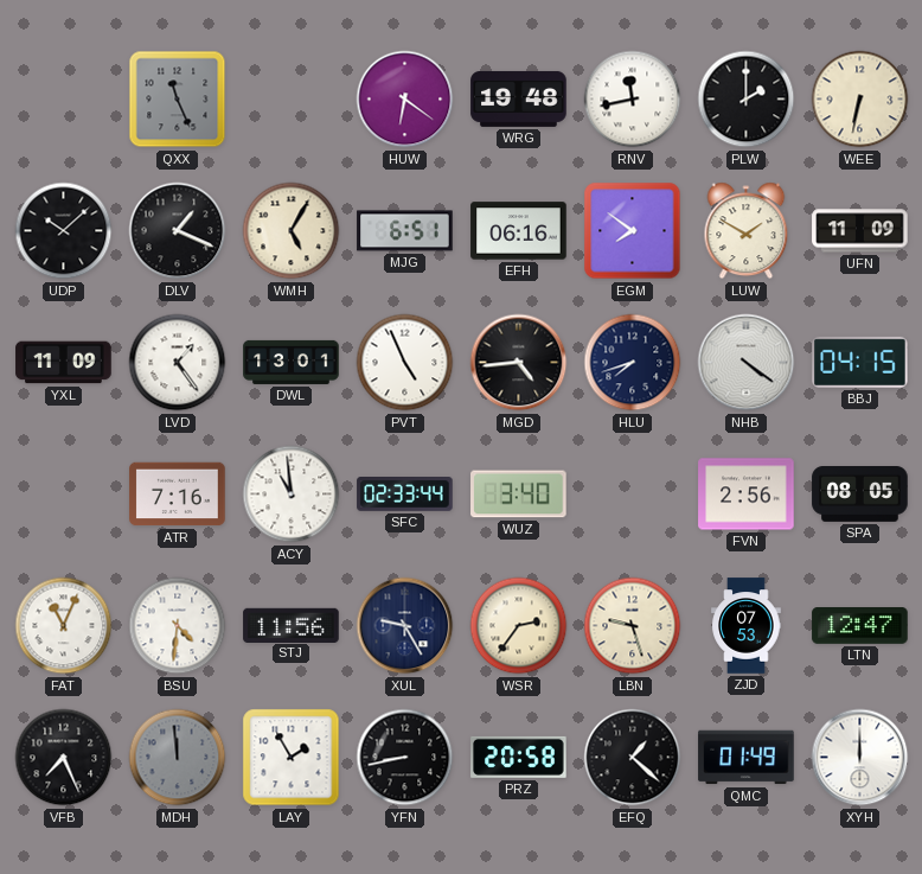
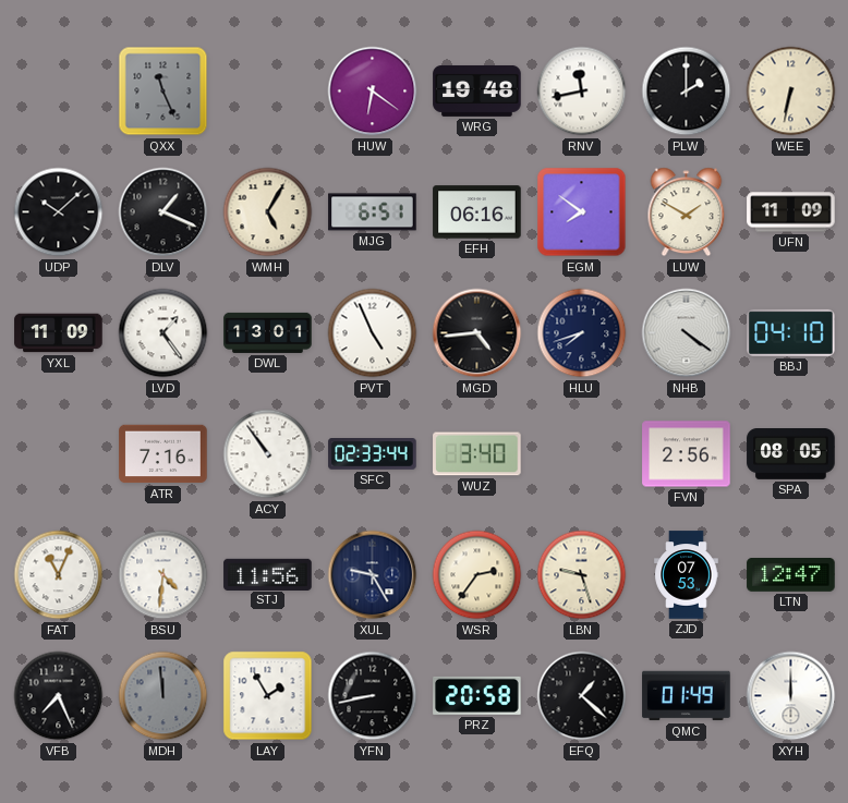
BBJ: 04:15 -> 04:10 (791, 332)
ACY: 10:59 -> 10:54 (268, 454)
